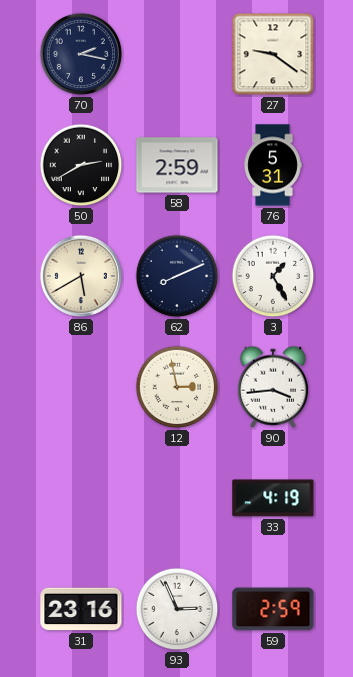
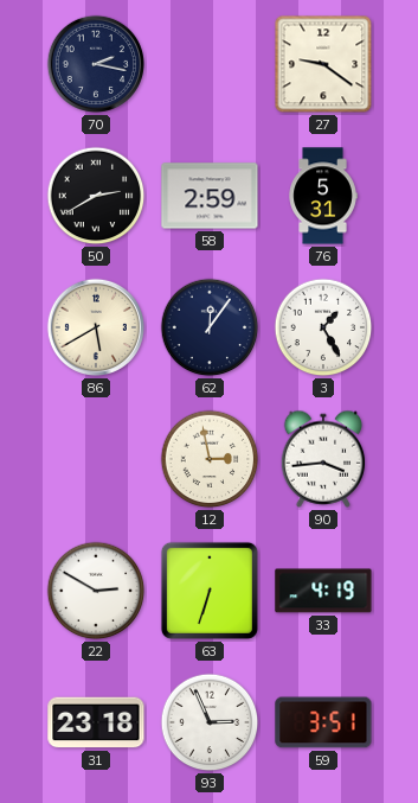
62: 8:11 -> 12:06 (210, 327)
22: none -> 2:50 (96, 591)
63: none -> 6:33 (210, 591)
31: 23:16 -> 23:18 (96, 722)
59: 2:59 -> 3:51 (323, 722)
